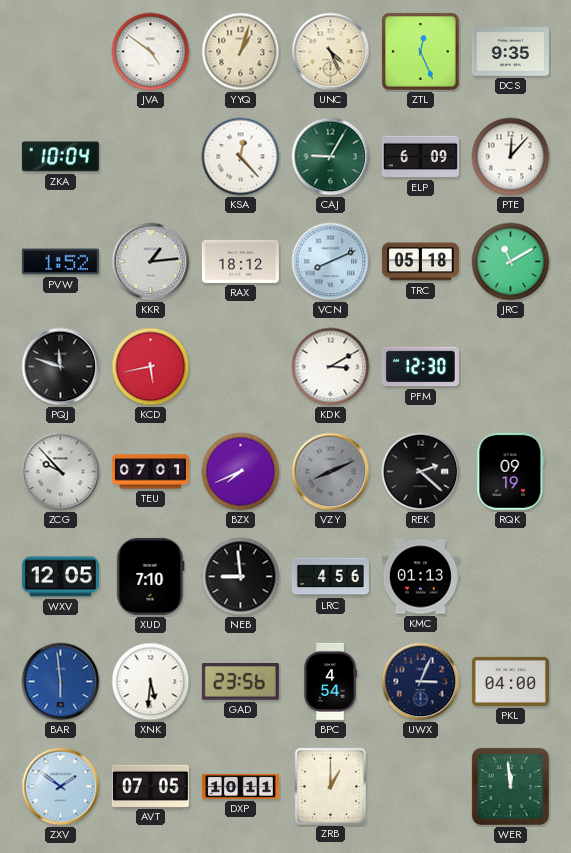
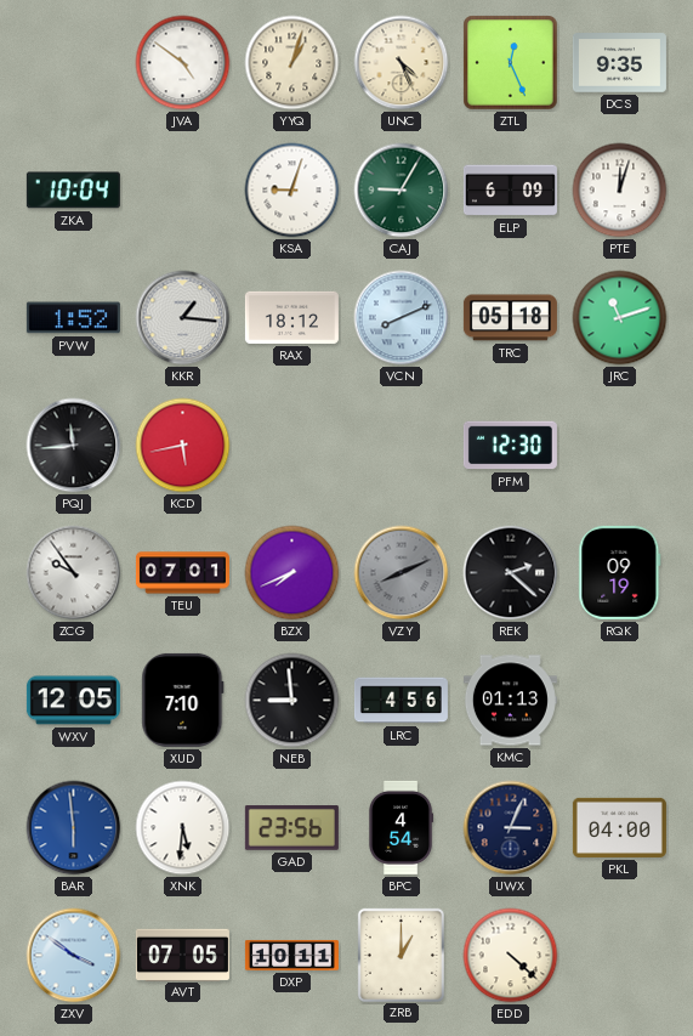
KSA: 12:23 -> 9:03 (292, 191)
PTE: 12:07 -> 12:03 (620, 191)
KKR: 1:14 -> 1:16 (183, 318)
JRC: 11:10 -> 11:12 (620, 318)
PQJ: 11:48 -> 11:44 (74, 446)
KDK: 3:10 -> none (331, 367)
ZCG: 9:53 -> 9:54 (74, 573)
ZXV: 1:51 -> 3:51 (74, 956)
EDD: none -> 4:22 (511, 956)
WER: 11:59 -> none (510, 786)
